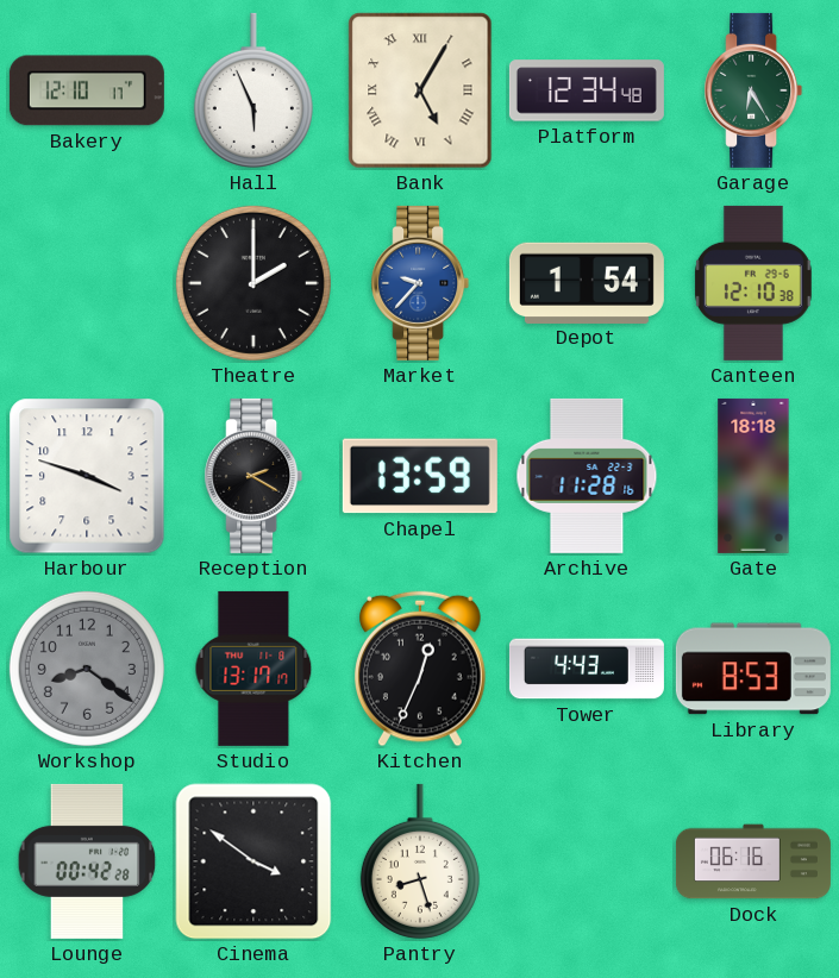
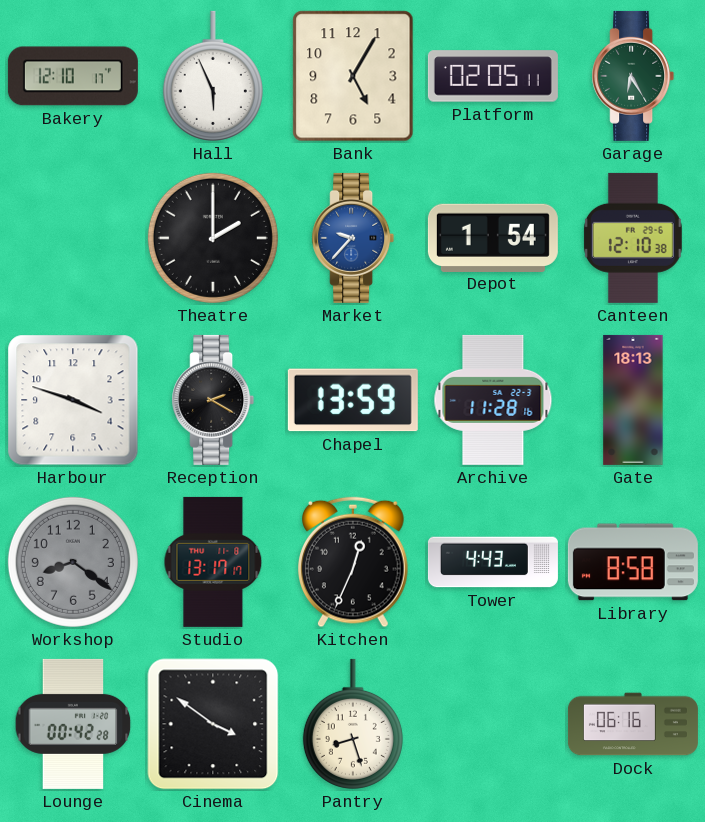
Bank numerals: Roman -> Arabic (353, 76)
Platform: 12:34 -> 02:05 (493, 76)
Gate: 18:18 -> 18:13 (633, 400)
Library: 8:53 -> 8:58 (633, 562)
